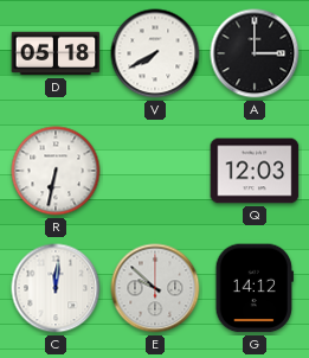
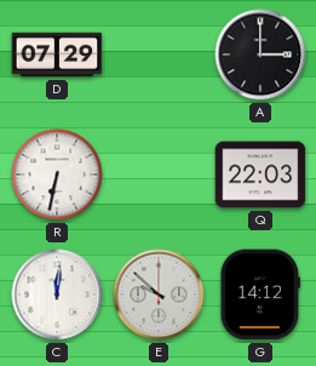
D: 05:18 -> 07:29 (57, 55)
V: 7:40 -> none (155, 53)
Q: 12:03 -> 22:03 (260, 175)
